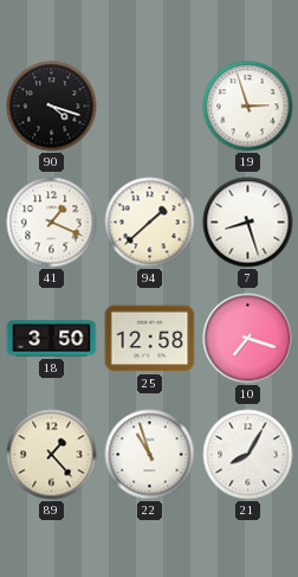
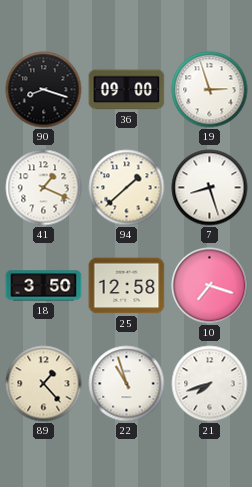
90: 4:18 -> 8:18 (44, 90)
36: none -> 09:00 (127, 90)
21: 8:05 -> 7:42 (210, 384)
